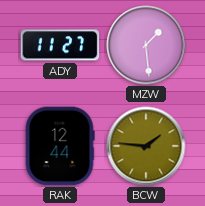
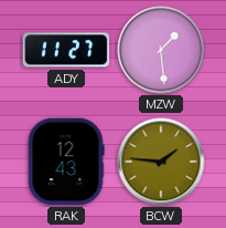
RAK: 12:44 -> 12:43 (66, 162)
